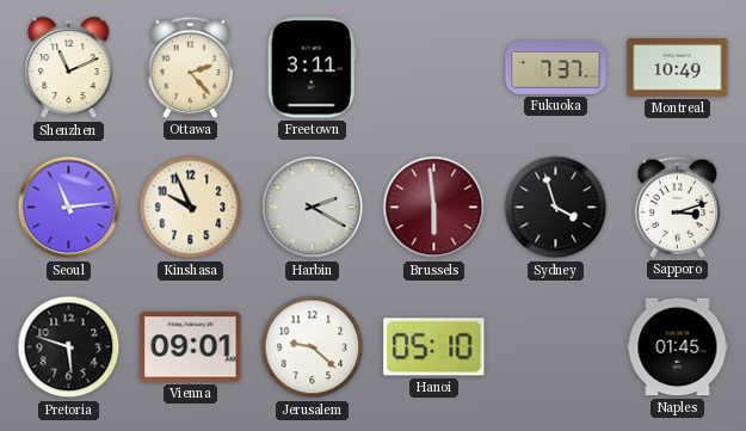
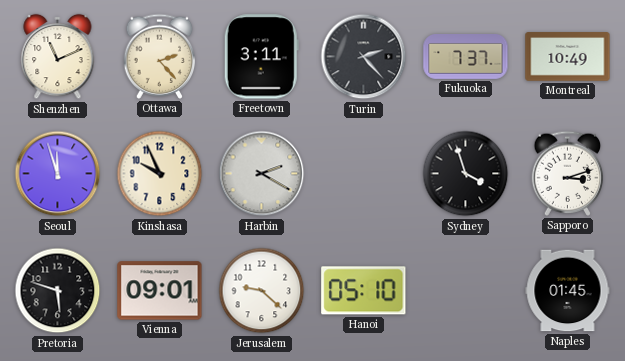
Turin: none -> 2:23 (364, 57)
Seoul: 11:14 -> 11:57 (58, 174)
Brussels: 5:59 -> none (434, 208)
